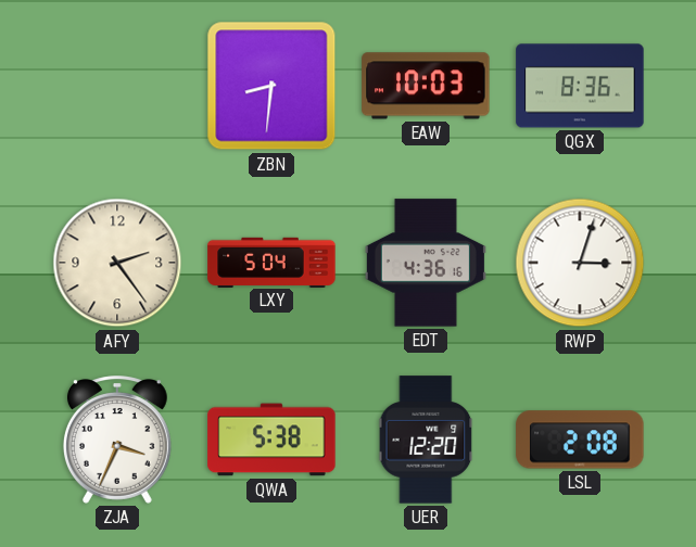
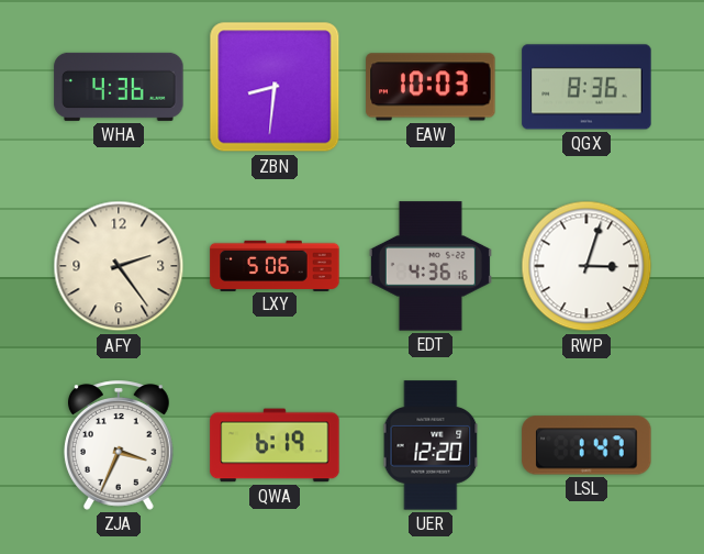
WHA: none -> 4:36 (119, 87)
LXY: 5:04 -> 5:06 (275, 265)
QWA: 5:38 -> 6:19 (275, 445)
LSL: 2:08 -> 1:47 (586, 445)
